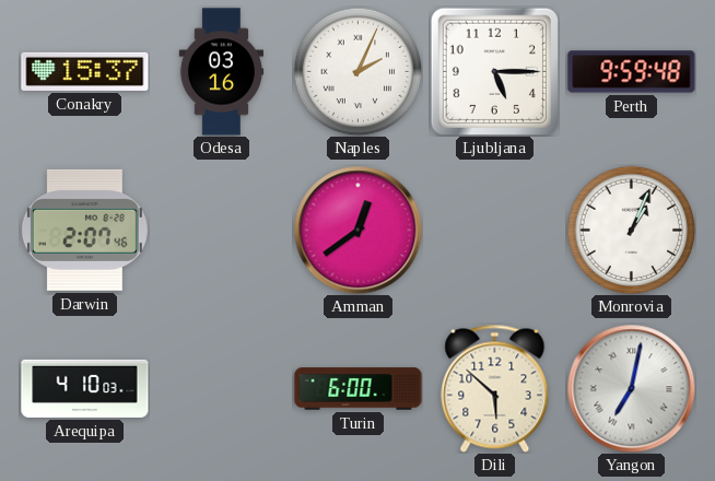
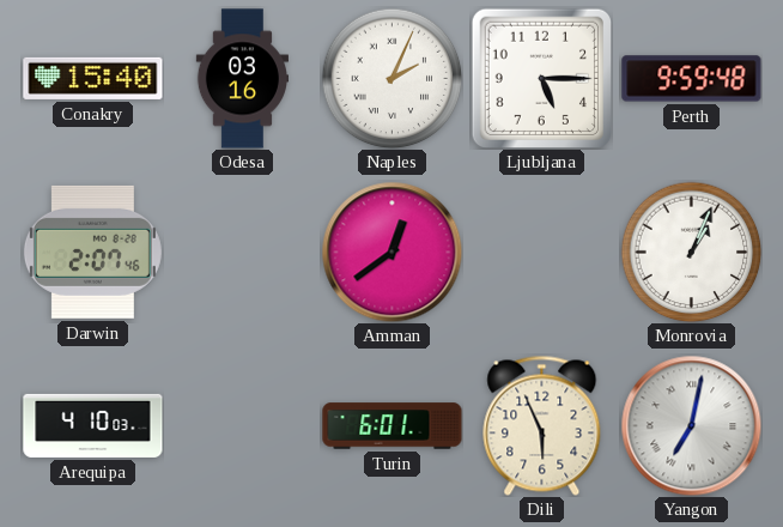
Conakry: 15:37 -> 15:40 (93, 78)
Turin: 6:00 -> 6:01 (393, 426)
Dili: 5:52 -> 5:56 (542, 425)
